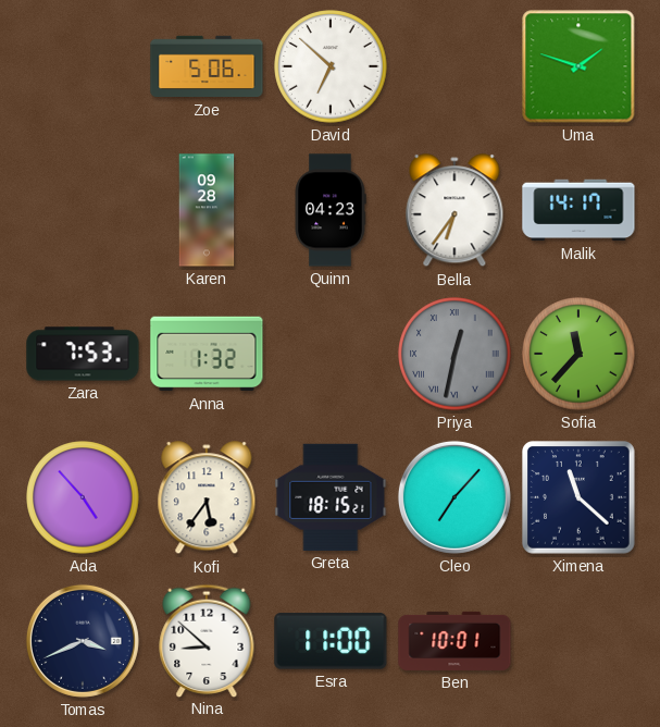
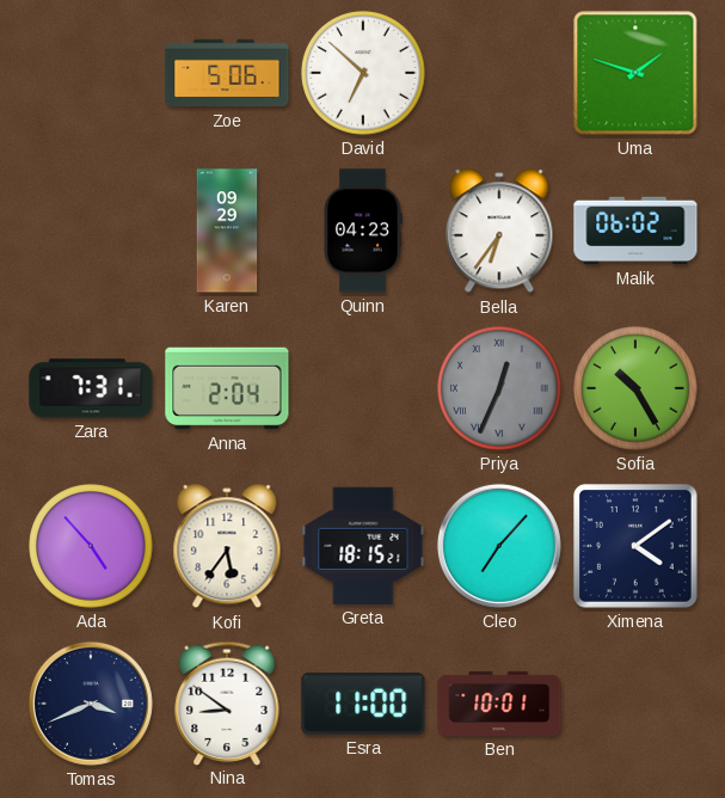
Karen: 09:28 -> 09:29 (227, 231)
Malik: 14:17 -> 06:02 (635, 231)
Zara: 7:53 -> 7:31 (91, 388)
Anna: 1:32 -> 2:04 (227, 388)
Priya: 12:32 -> 12:34 (499, 388)
Sofia: 11:37 -> 10:25 (635, 388)
Ximena: 11:22 -> 4:09 (637, 547)
Nina: 8:52 -> 8:51 (227, 702)
